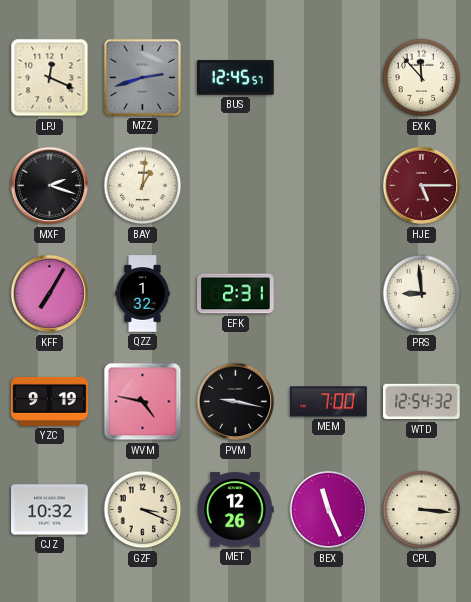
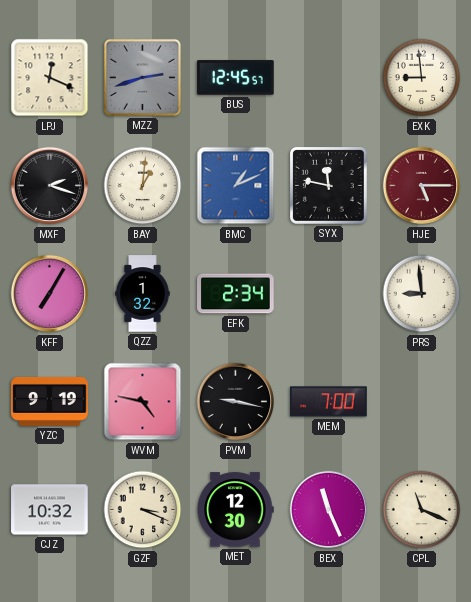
EXK: 11:53 -> 8:59 (422, 78)
BMC: none -> 1:11 (236, 186)
SYX: none -> 11:47 (328, 185)
EFK: 2:31 -> 2:34 (236, 294)
WTD: 12:54 -> none (422, 402)
MET: 12:26 -> 12:30 (235, 510)
CPL: 3:16 -> 11:19 (422, 510)
